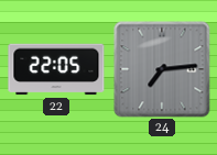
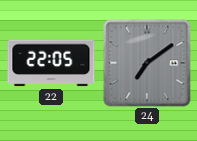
24: 7:14 -> 7:09 (147, 63)
